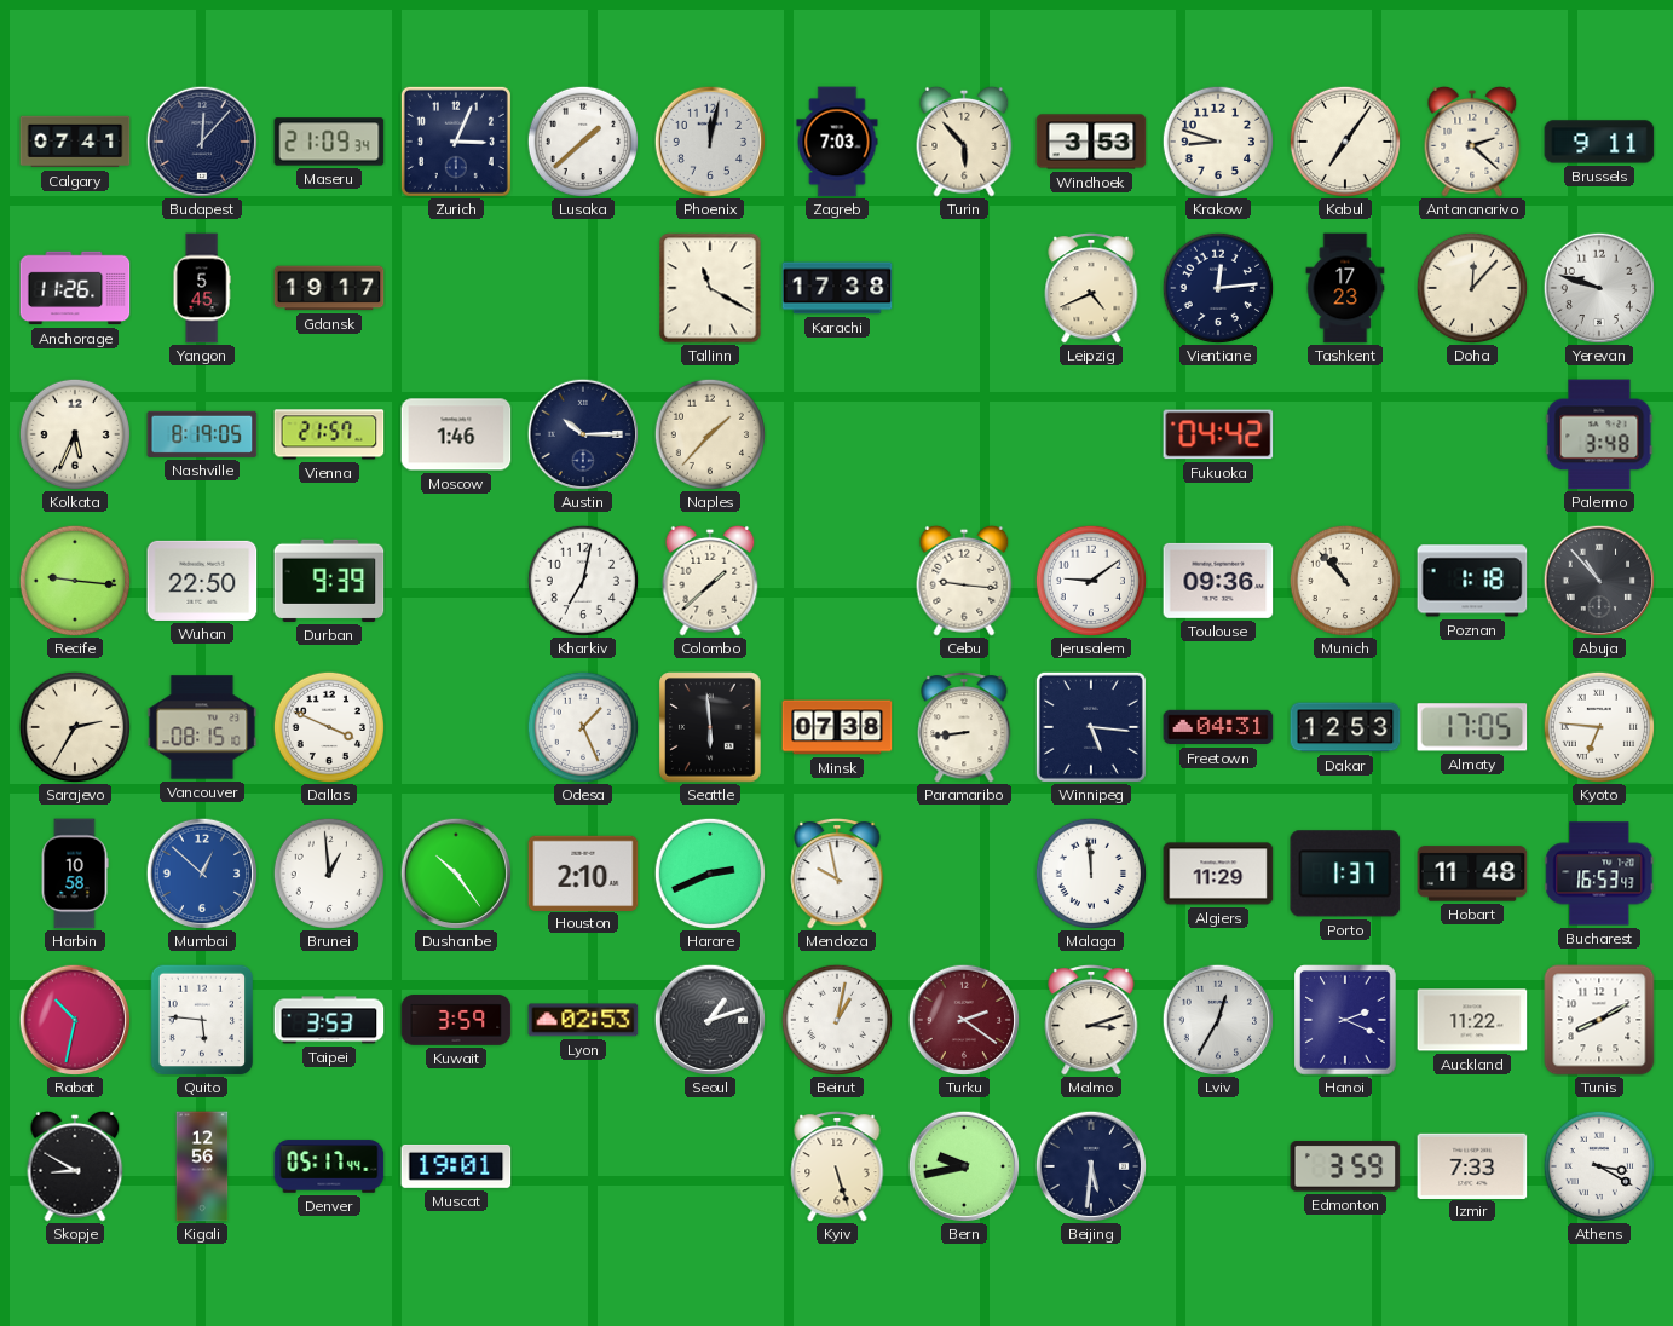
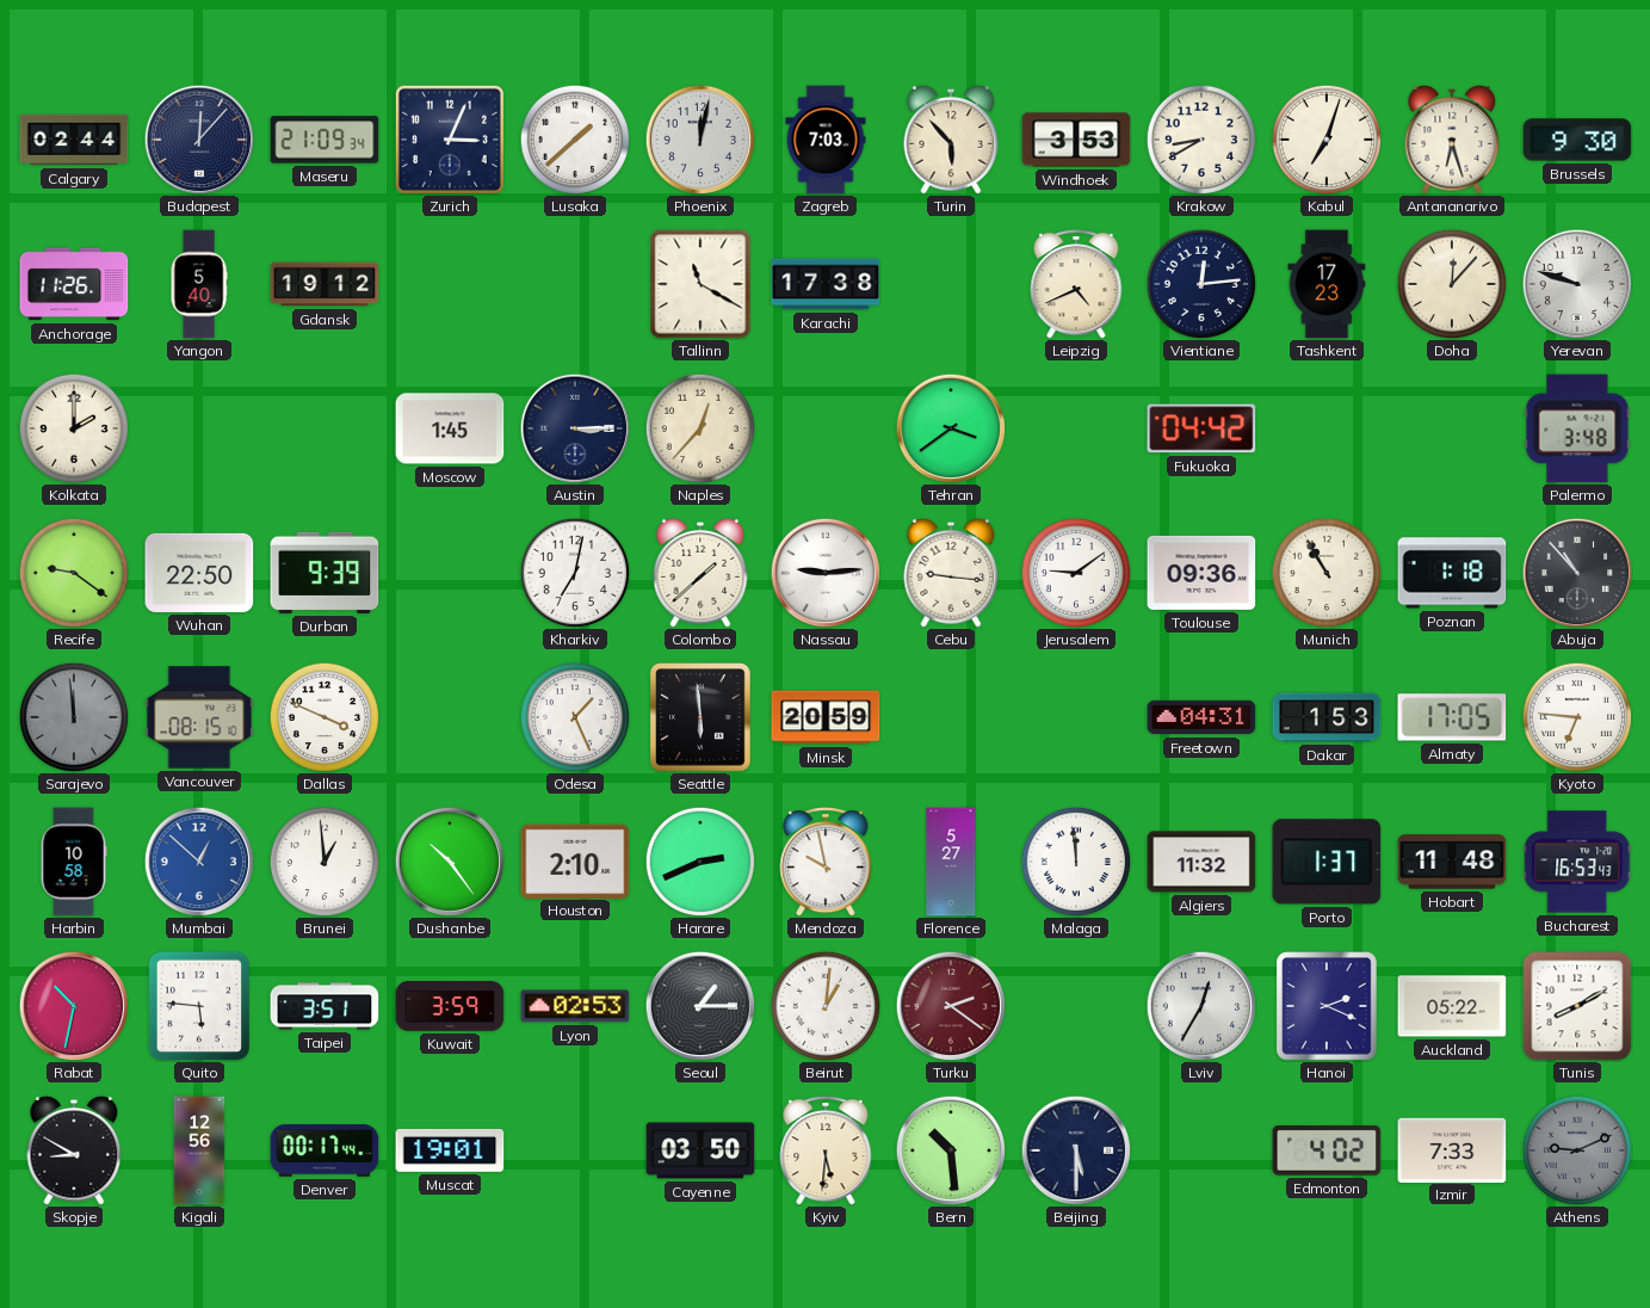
Calgary: 07:41 -> 02:44 (74, 140)
Krakow: 8:48 -> 8:40 (1200, 138)
Kabul: 7:06 -> 7:03 (1325, 138)
Antananarivo: 2:22 -> 6:27 (1452, 140)
Brussels: 9:11 -> 9:30 (1577, 140)
Yangon: 5:45 -> 5:40 (199, 284)
Gdansk: 19:17 -> 19:12 (325, 284)
Kolkata: 5:34 -> 2:00 (73, 427)
Nashville: 8:19 -> none (202, 434)
Vienna: 21:57 -> none (329, 434)
Moscow: 1:46 -> 1:45 (450, 428)
Austin: 10:15 -> 3:15 (575, 428)
Naples: 1:37 -> 12:37 (699, 427)
Tehran: none -> 3:39 (951, 428)
Recife: 9:16 -> 9:21 (73, 572)
Nassau: none -> 9:14 (826, 573)
Munich: 10:53 -> 10:55 (1325, 572)
Sarajevo: 2:35 -> 11:59 (73, 716)
Sarajevo dial: cream -> grey (73, 716)
Minsk: 07:38 -> 20:59 (826, 717)
Paramaribo: 8:44 -> none (964, 728)
Winnipeg: 5:16 -> none (1091, 727)
Dakar: 12:53 -> 1:53 (1327, 717)
Florence: none -> 5:27 (951, 862)
Algiers: 11:29 -> 11:32 (1201, 862)
Taipei: 3:53 -> 3:51 (325, 1006)
Seoul: 1:12 -> 1:15 (700, 1006)
Beirut: 1:02 -> 1:01 (824, 1005)
Malmo: 3:12 -> none (1091, 1021)
Auckland: 11:22 -> 05:22 (1452, 1006)
Denver: 05:17 -> 00:17 (325, 1150)
Cayenne: none -> 03:50 (700, 1150)
Kyiv: 5:27 -> 5:31 (826, 1152)
Bern: 9:43 -> 10:29 (951, 1150)
Beijing: 5:31 -> 5:30 (1076, 1150)
Edmonton: 3:59 -> 4:02 (1327, 1150)
Athens: 3:20 -> 9:11 (1576, 1149)
Athens dial: white -> grey (1576, 1149)
